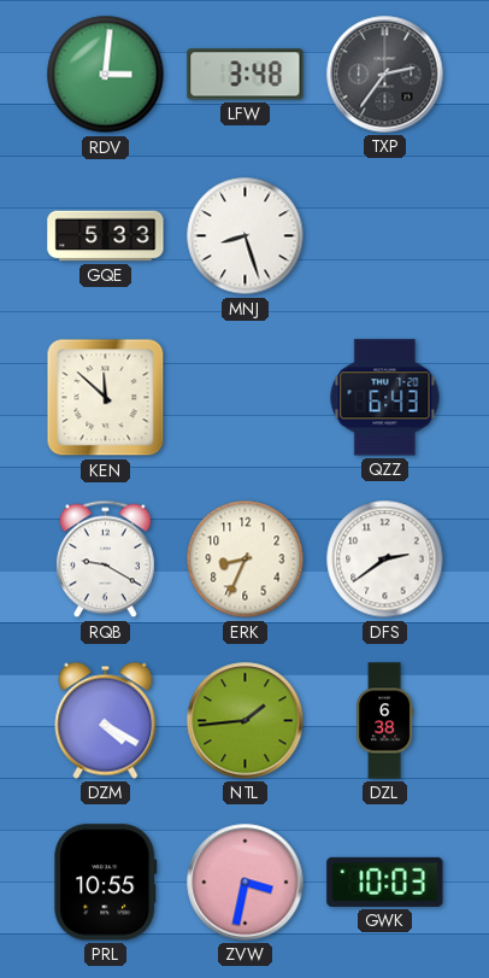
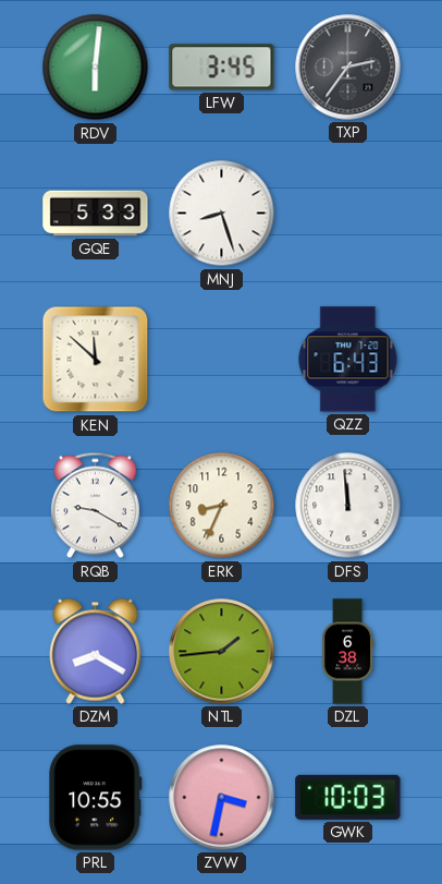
RDV: 3:01 -> 6:01 (96, 68)
LFW: 3:48 -> 3:45 (222, 68)
DFS: 2:39 -> 11:59 (348, 506)
DZM: 4:20 -> 8:20 (96, 651)
